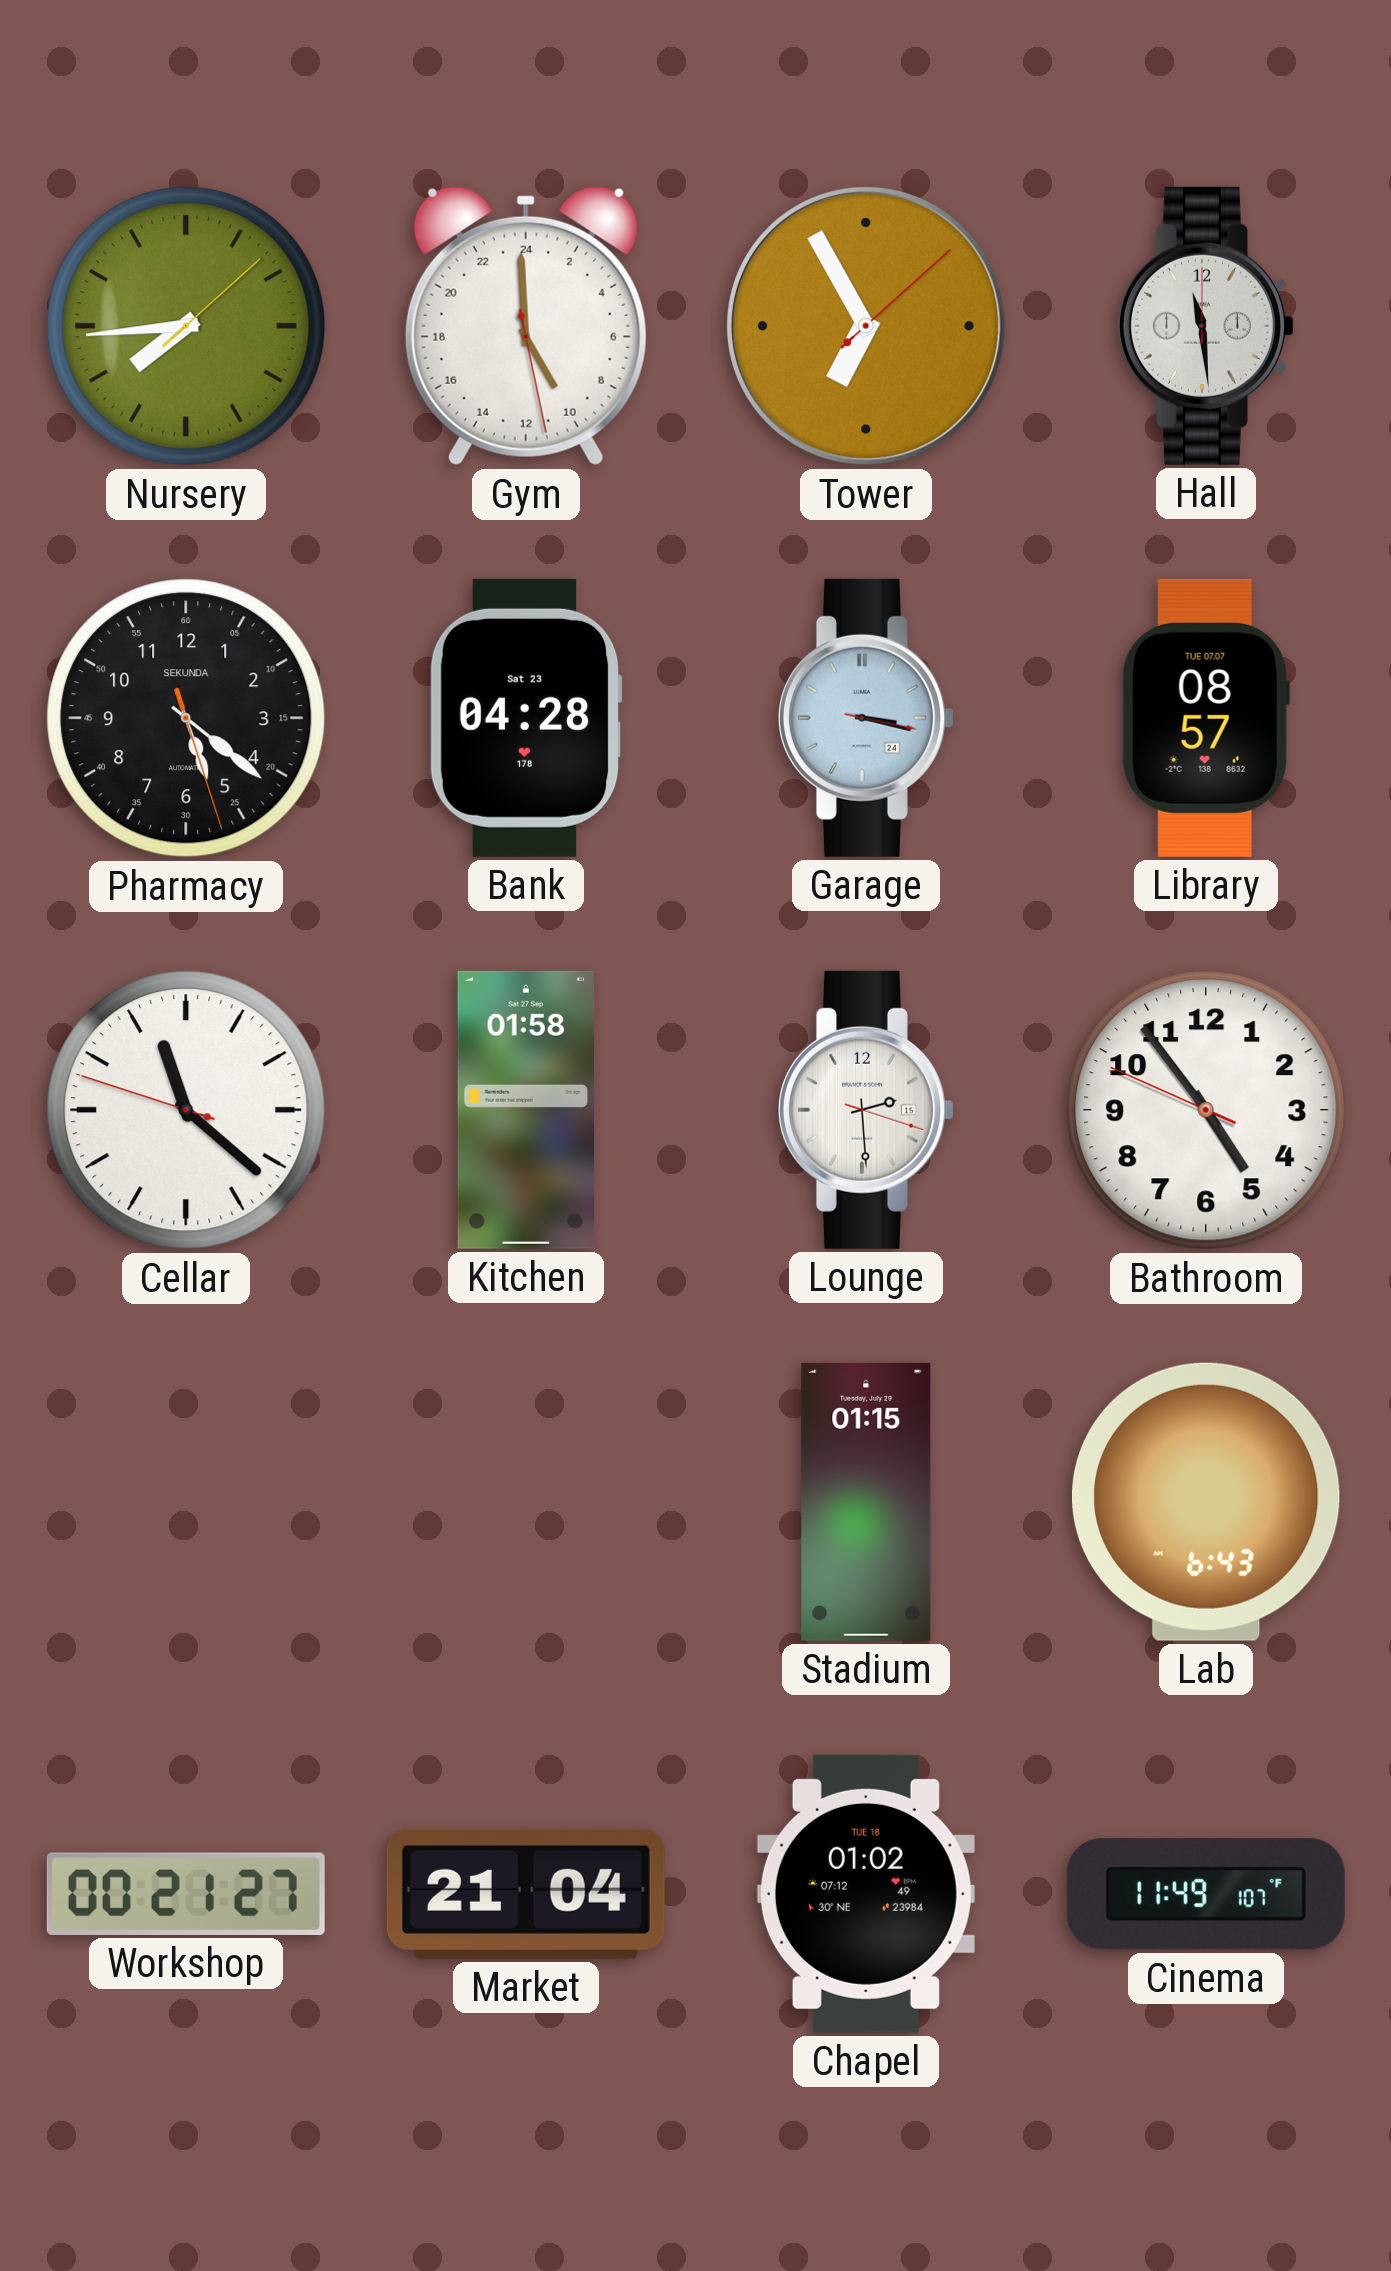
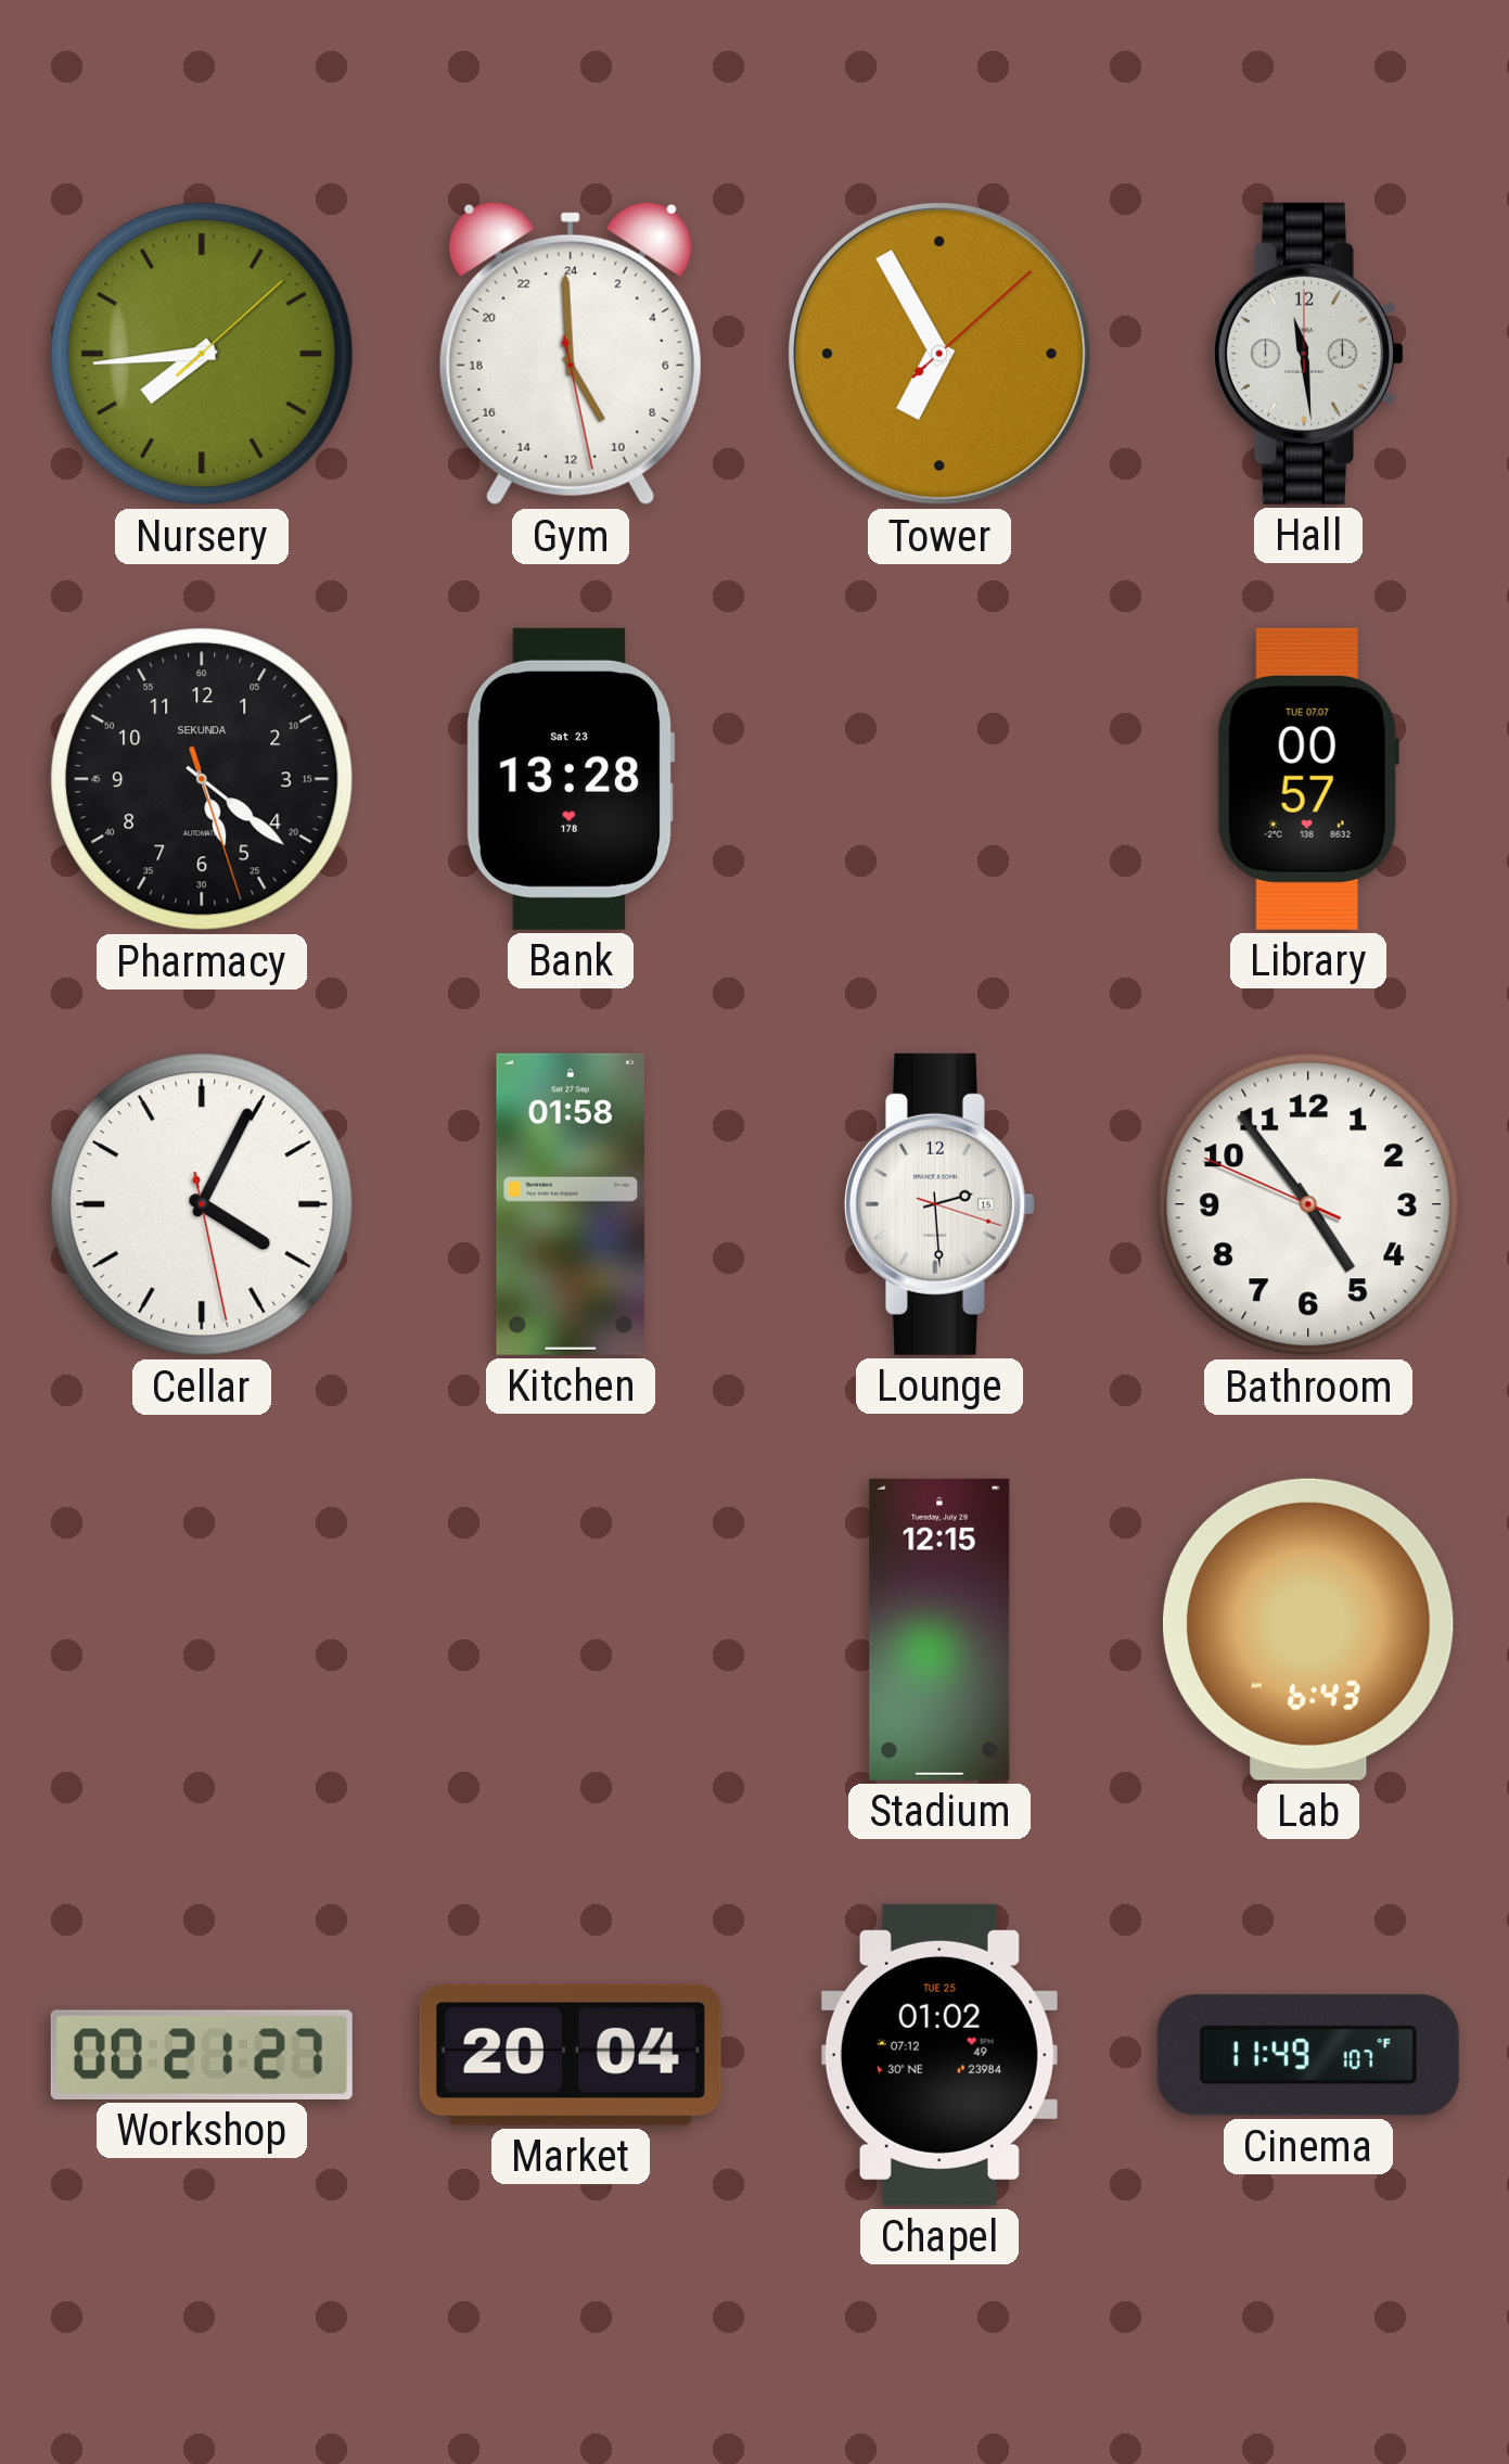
Bank: 04:28 -> 13:28 (571, 779)
Garage: 3:17 -> none (866, 718)
Library: 08:57 -> 00:57 (1308, 779)
Cellar: 11:21 -> 4:04 (202, 1204)
Stadium: 01:15 -> 12:15 (939, 1630)
Market: 21:04 -> 20:04 (571, 2055)
Chapel date: TUE 18 -> TUE 25 (939, 2055)
